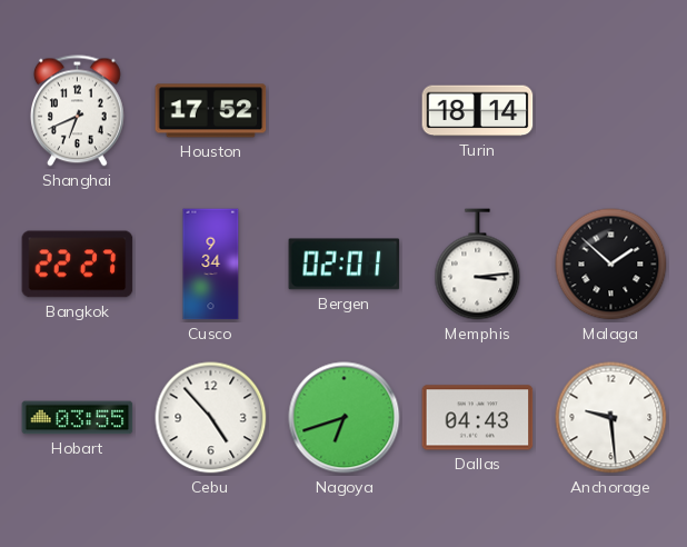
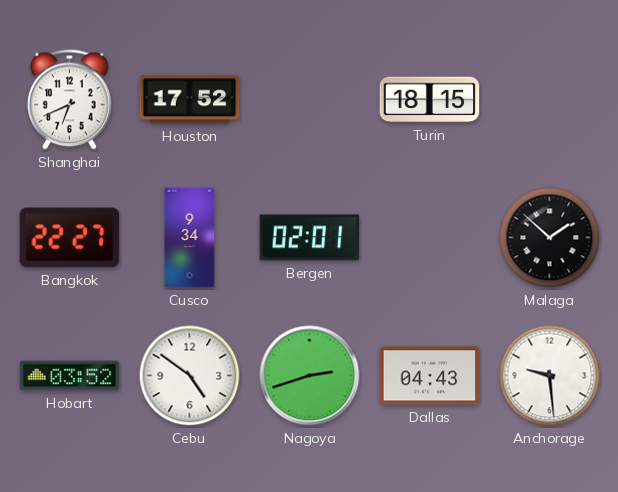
Turin: 18:14 -> 18:15 (430, 100)
Memphis: 3:14 -> none (478, 265)
Hobart: 03:55 -> 03:52 (70, 376)
Cebu: 4:53 -> 4:51 (190, 376)
Nagoya: 6:42 -> 2:42 (310, 376)
